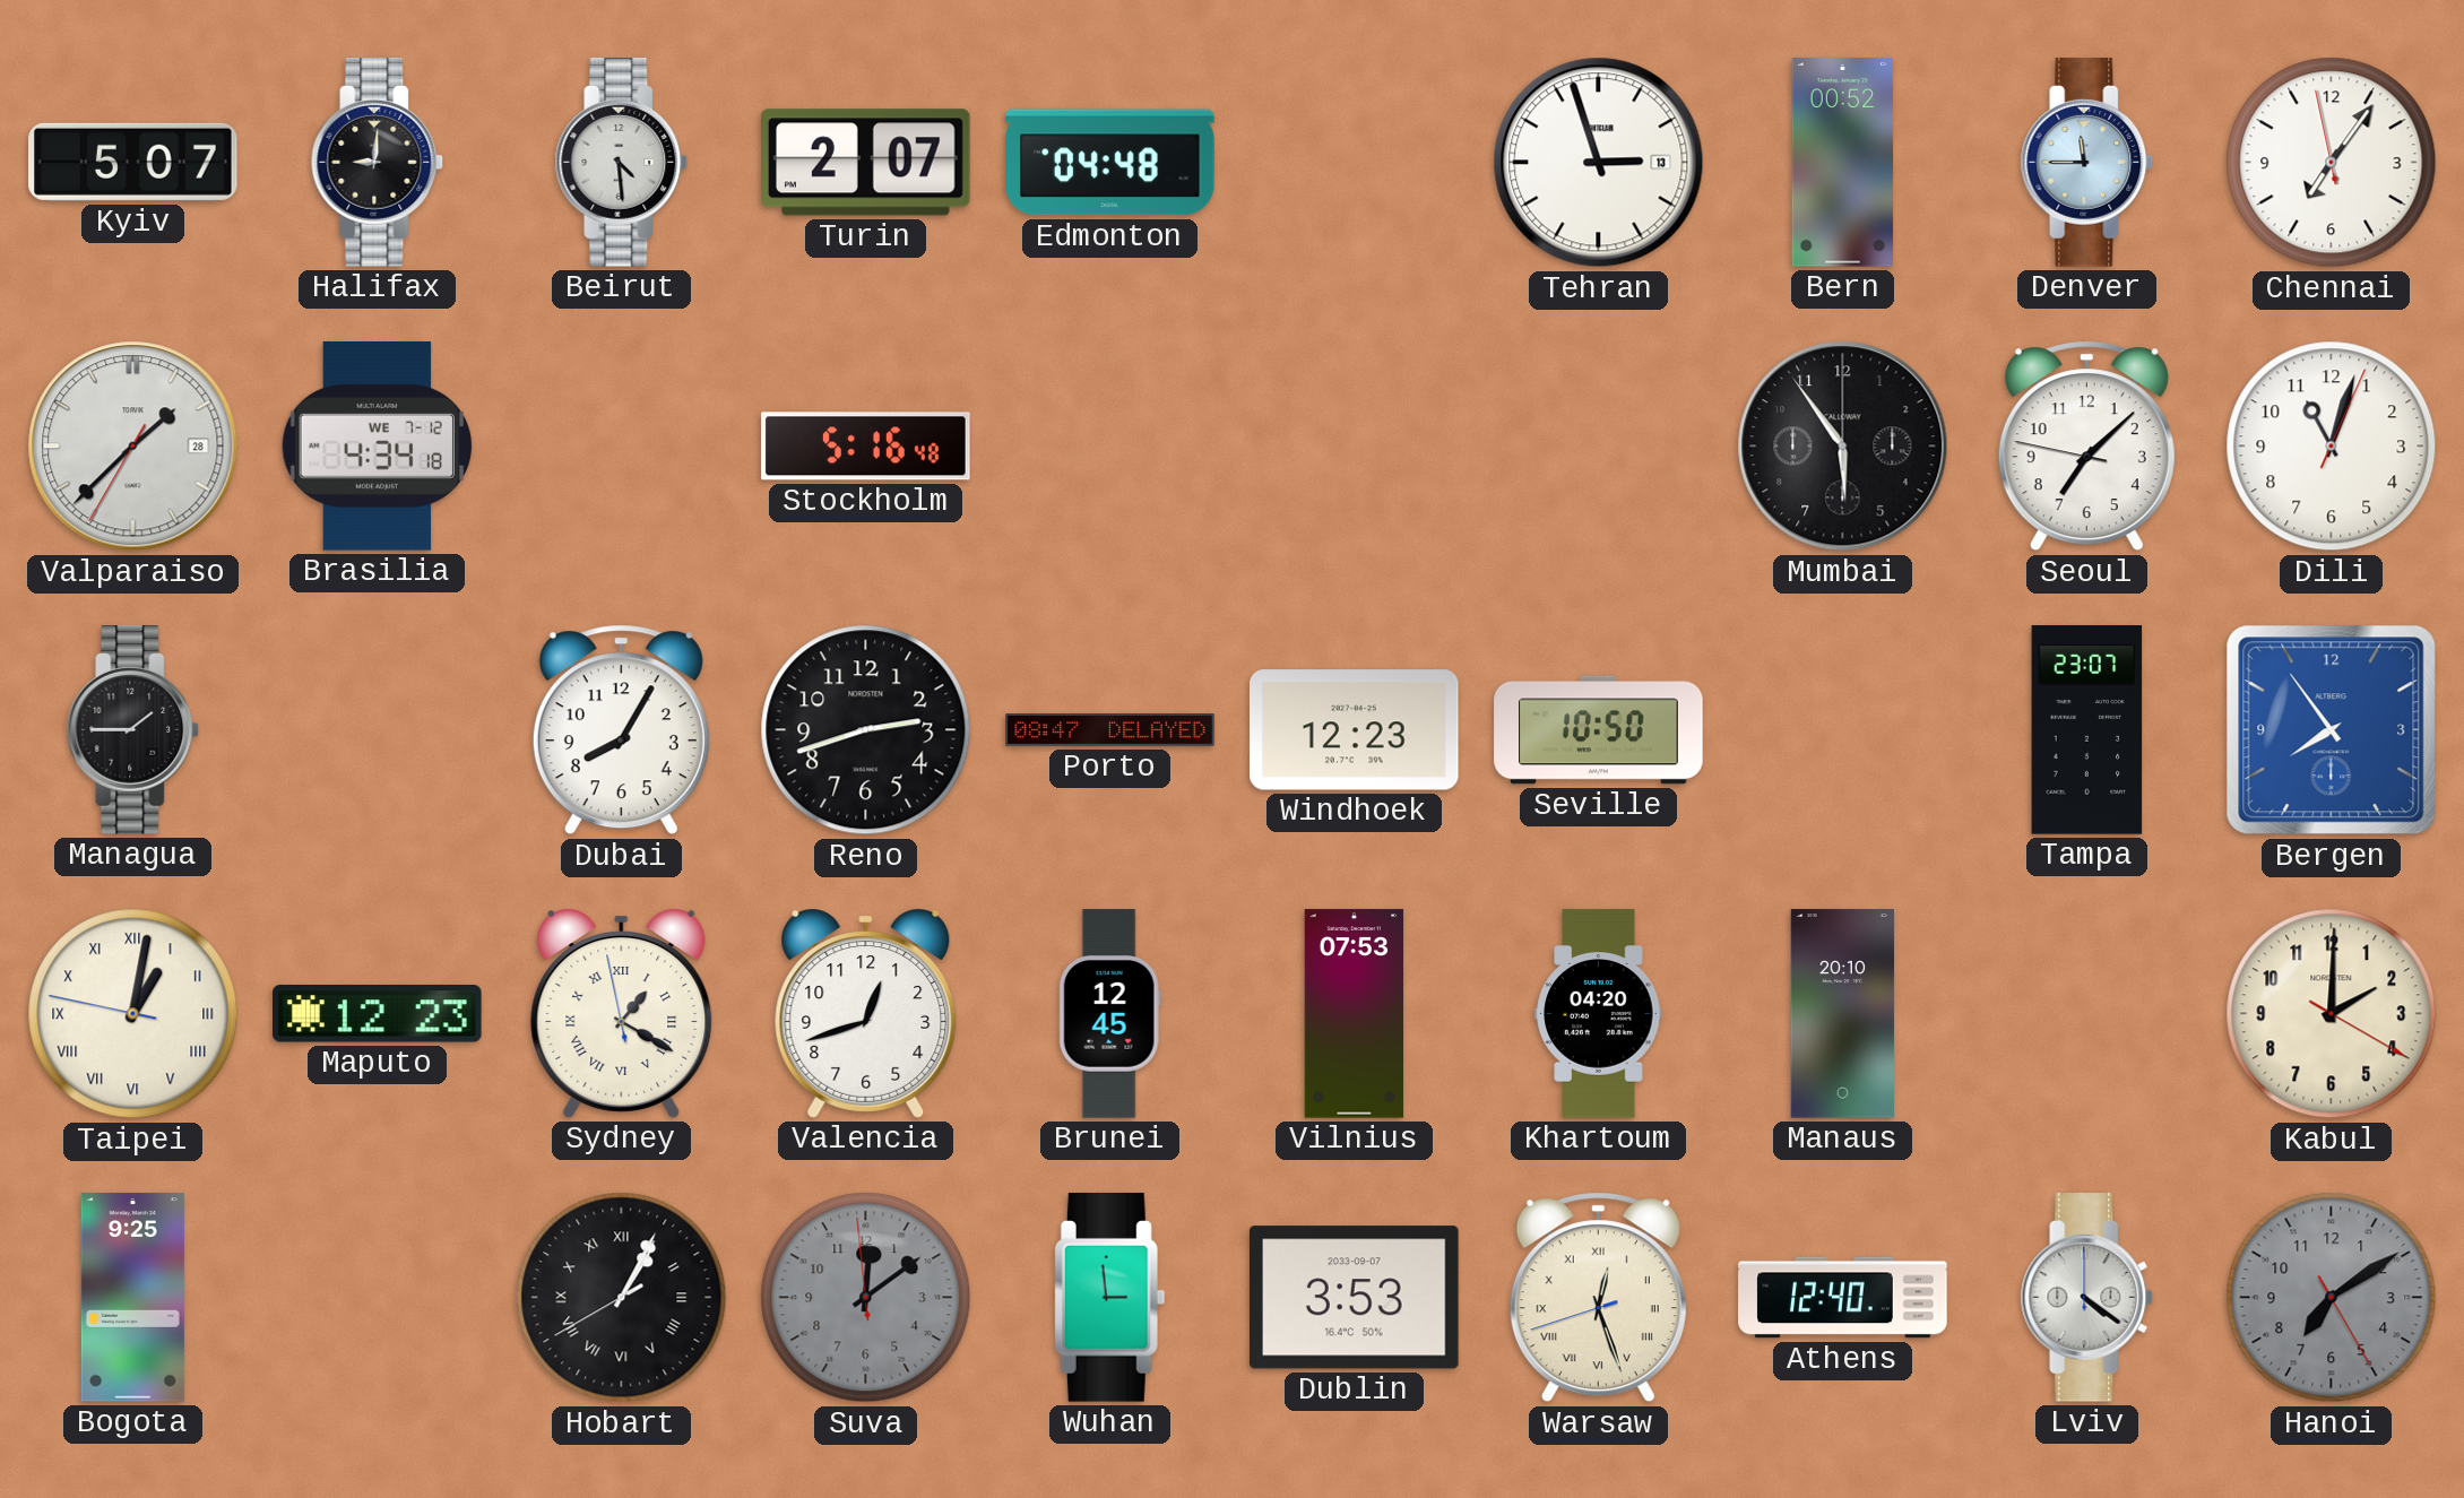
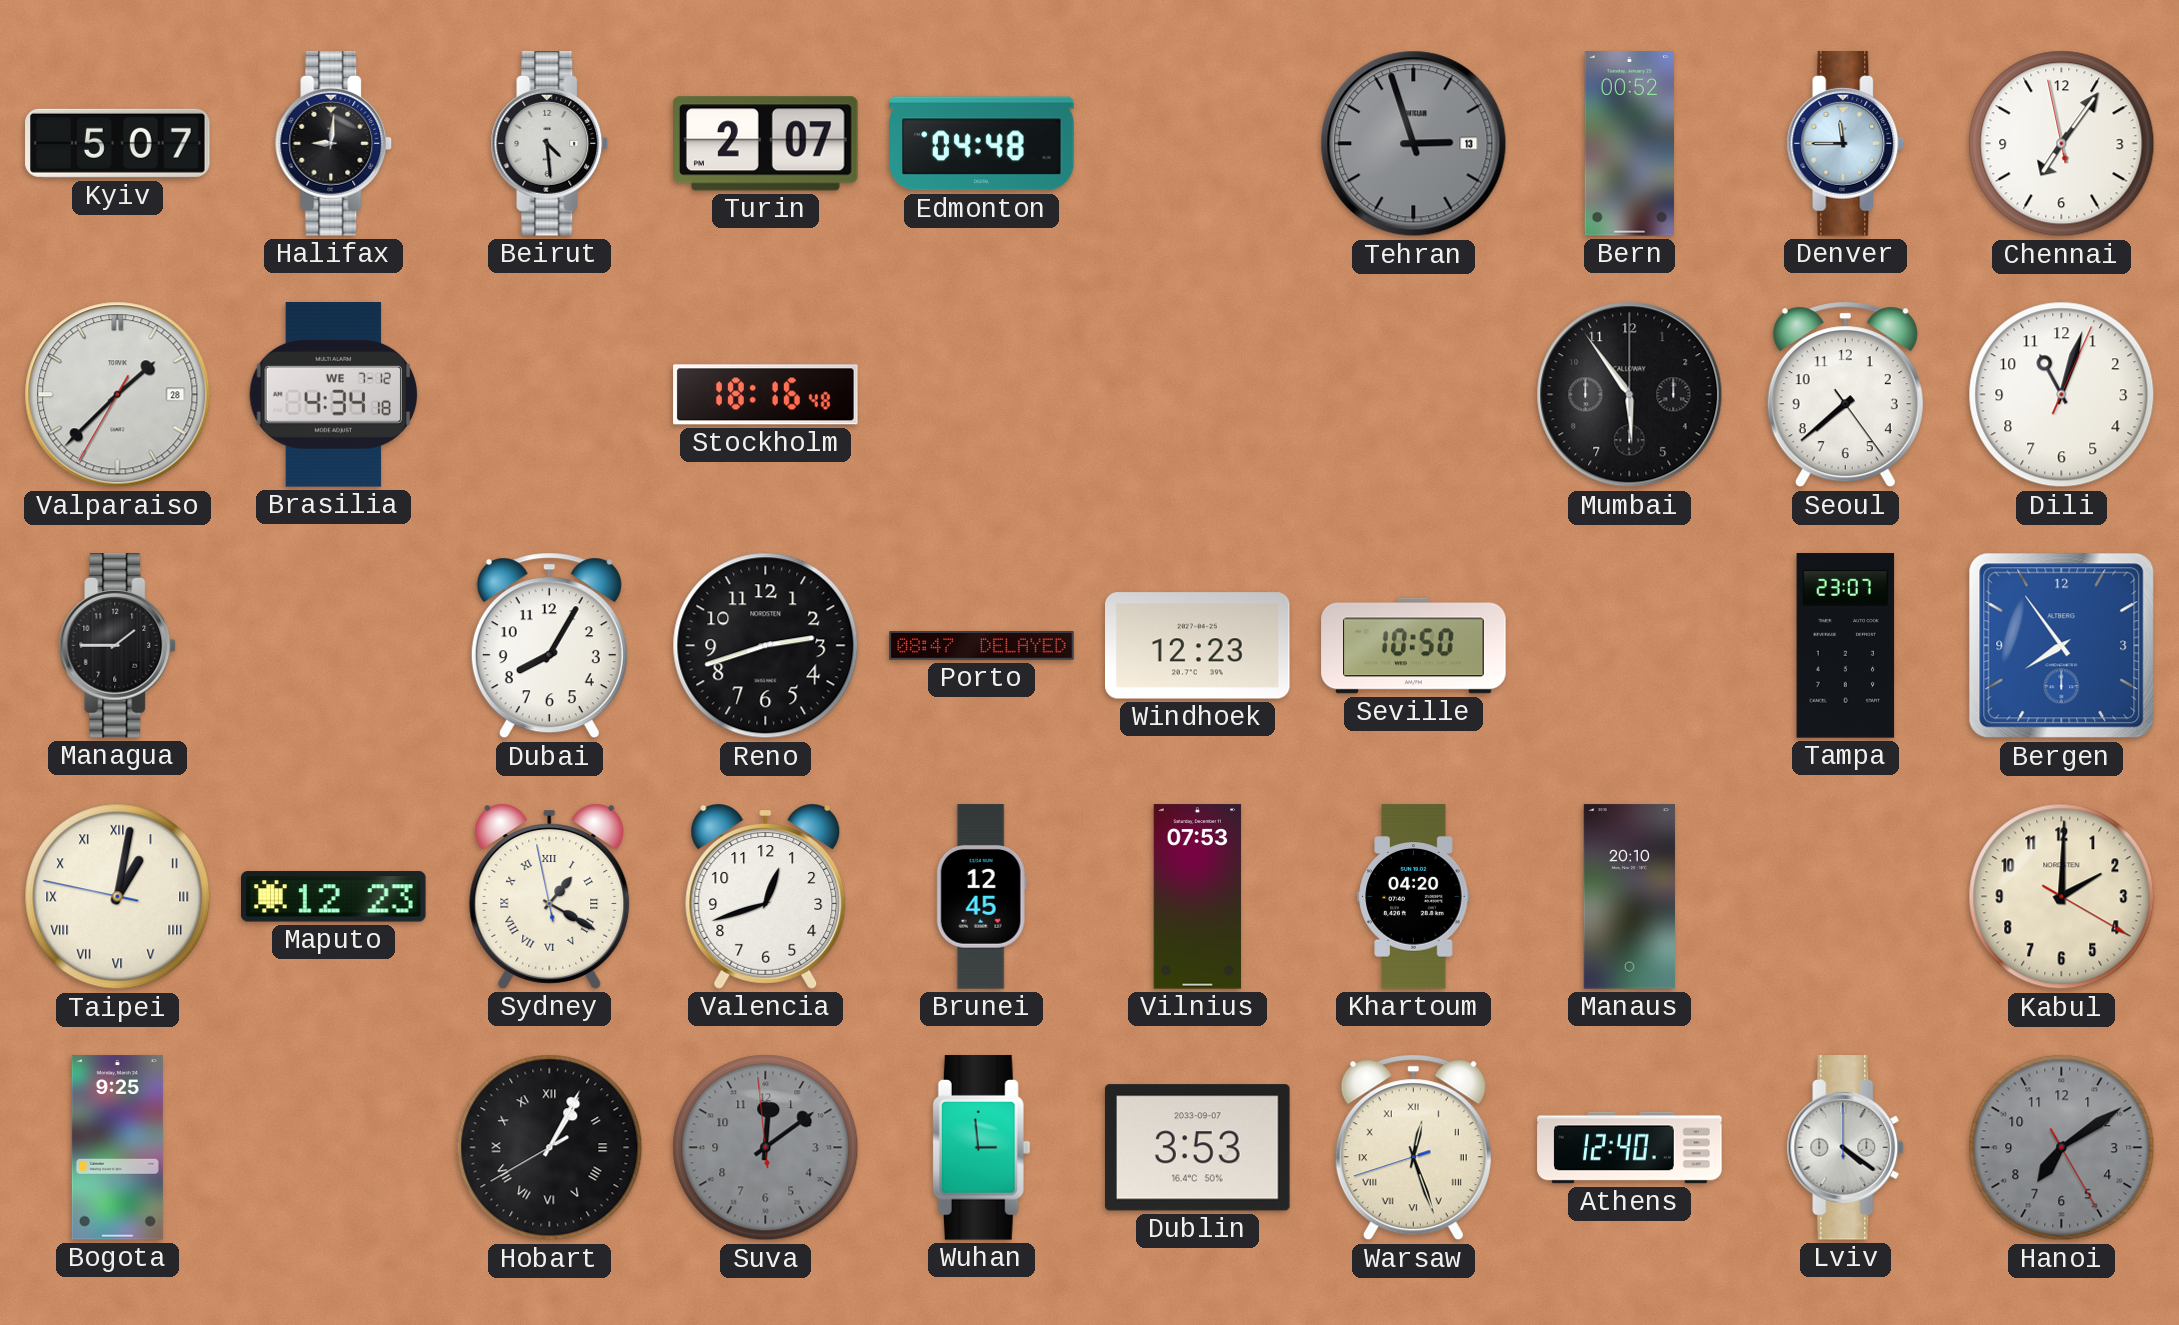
Tehran dial: white -> grey (1414, 144)
Stockholm: 5:16 -> 18:16 (766, 395)
Seoul: 7:07 -> 7:38 (1845, 395)
